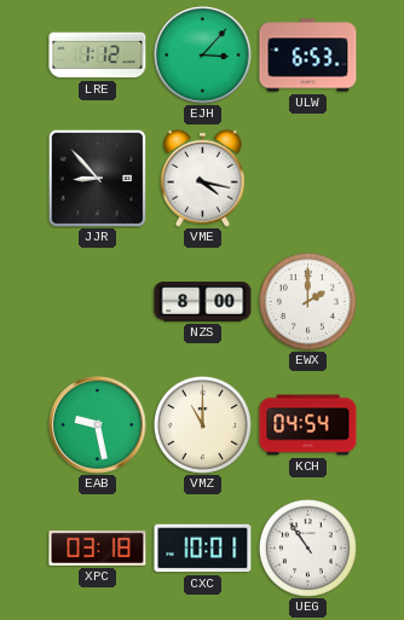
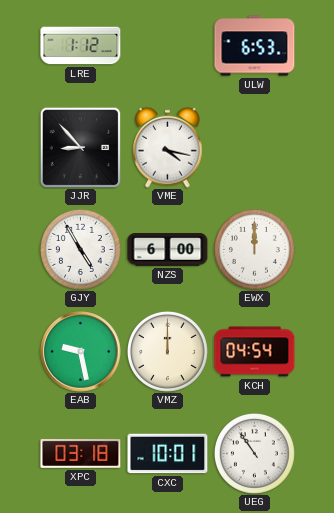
EJH: 3:07 -> none (203, 56)
GJY: none -> 4:55 (80, 249)
NZS: 8:00 -> 6:00 (168, 250)
EWX: 2:00 -> 12:00 (254, 249)
VMZ: 11:00 -> 12:00 (167, 351)
